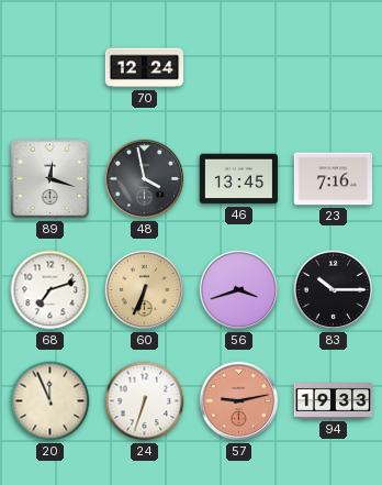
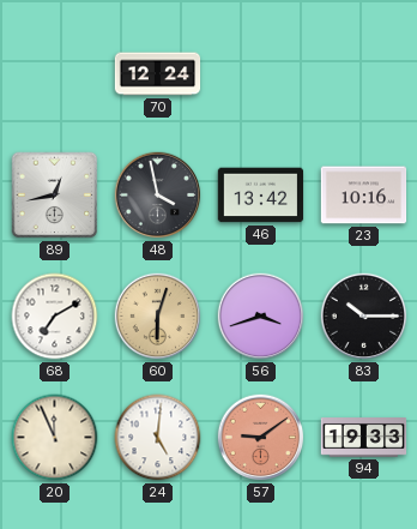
89: 12:18 -> 12:43 (55, 196)
46: 13:45 -> 13:42 (261, 196)
23: 7:16 -> 10:16 (364, 196)
68: 7:12 -> 7:10 (55, 317)
60: 6:34 -> 6:03 (158, 317)
24: 6:33 -> 5:01 (158, 438)
57: 9:13 -> 9:09 (261, 438)
